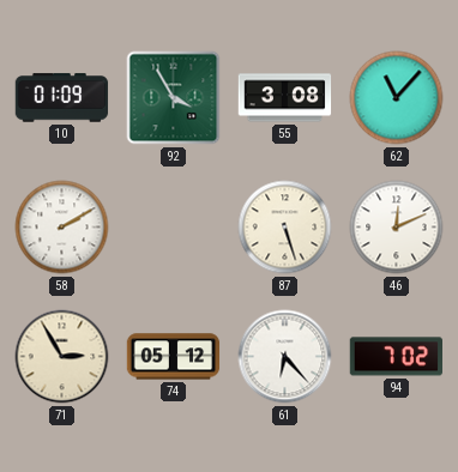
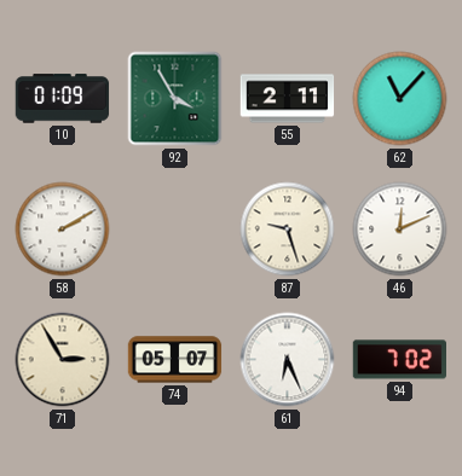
55: 3:08 -> 2:11 (288, 99)
87: 5:27 -> 9:27 (288, 230)
74: 05:12 -> 05:07 (175, 360)
61: 6:23 -> 6:26 (288, 360)
